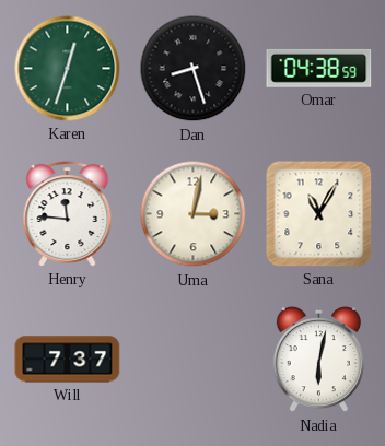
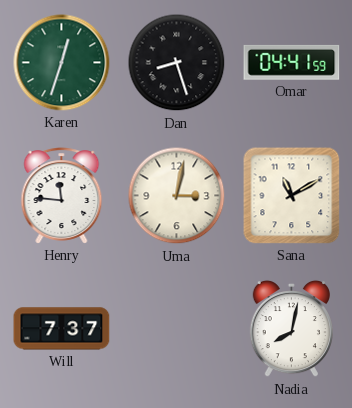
Omar: 04:38 -> 04:41 (292, 62)
Sana: 11:05 -> 11:10 (292, 196)
Nadia: 6:02 -> 8:02 (291, 329)
